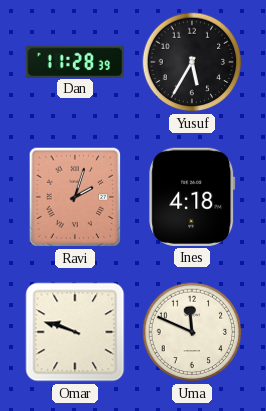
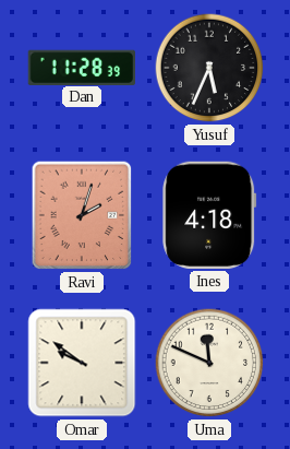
Yusuf: 5:35 -> 5:34 (209, 68)
Omar: 9:48 -> 9:51 (82, 363)
